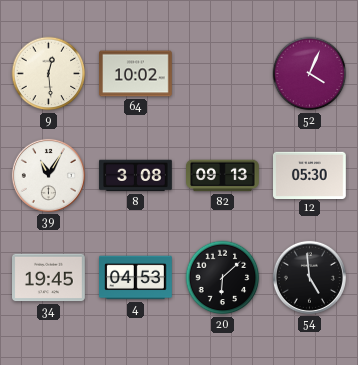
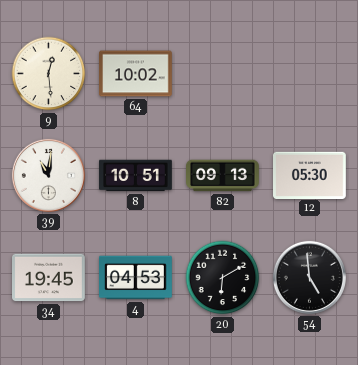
52: 4:04 -> none (310, 74)
39: 11:05 -> 11:01 (48, 175)
8: 3:08 -> 10:51 (136, 176)
20: 6:08 -> 6:10 (223, 278)
